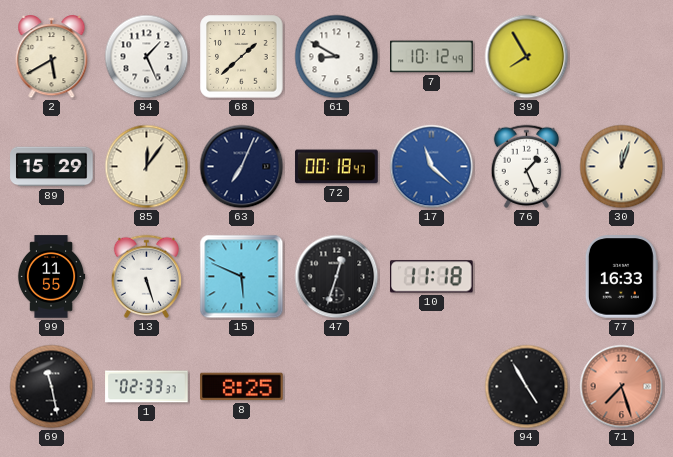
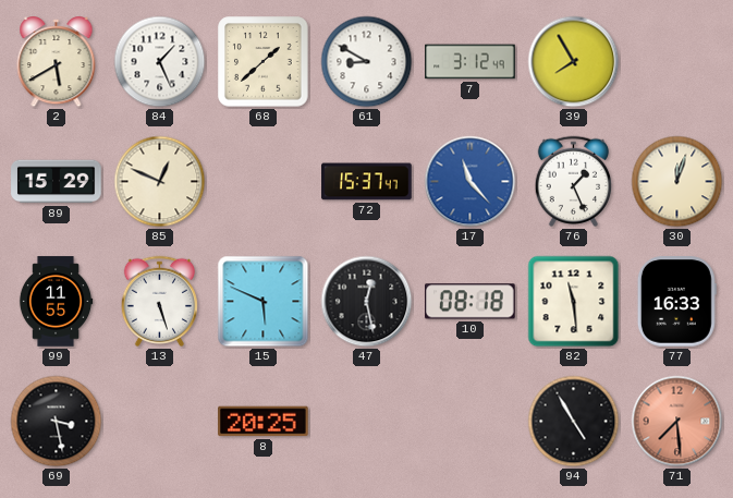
7: 10:12 -> 3:12 (471, 62)
85: 12:06 -> 12:49 (160, 182)
63: 7:04 -> none (242, 167)
72: 00:18 -> 15:37 (367, 182)
17: 11:22 -> 11:23 (471, 182)
47: 12:33 -> 12:28 (367, 302)
10: 11:18 -> 08:18 (471, 302)
82: none -> 11:29 (574, 302)
69: 11:28 -> 3:28 (57, 422)
1: 02:33 -> none (147, 387)
8: 8:25 -> 20:25 (264, 422)
71: 7:27 -> 7:29 (677, 422)
